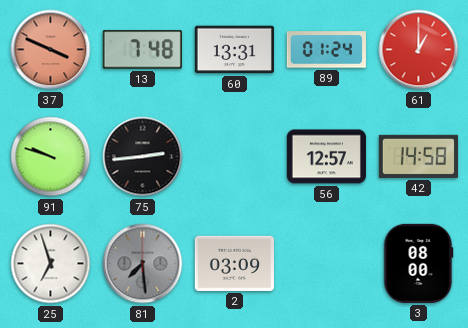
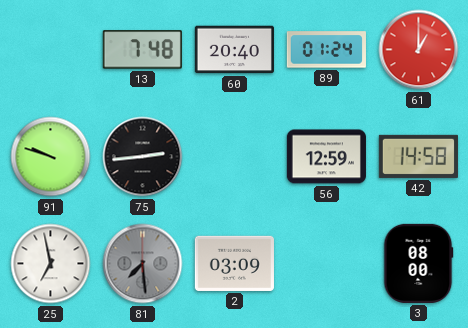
37: 3:49 -> none (51, 50)
60: 13:31 -> 20:40 (234, 50)
56: 12:57 -> 12:59 (326, 157)
25: 6:57 -> 6:58 (51, 264)
